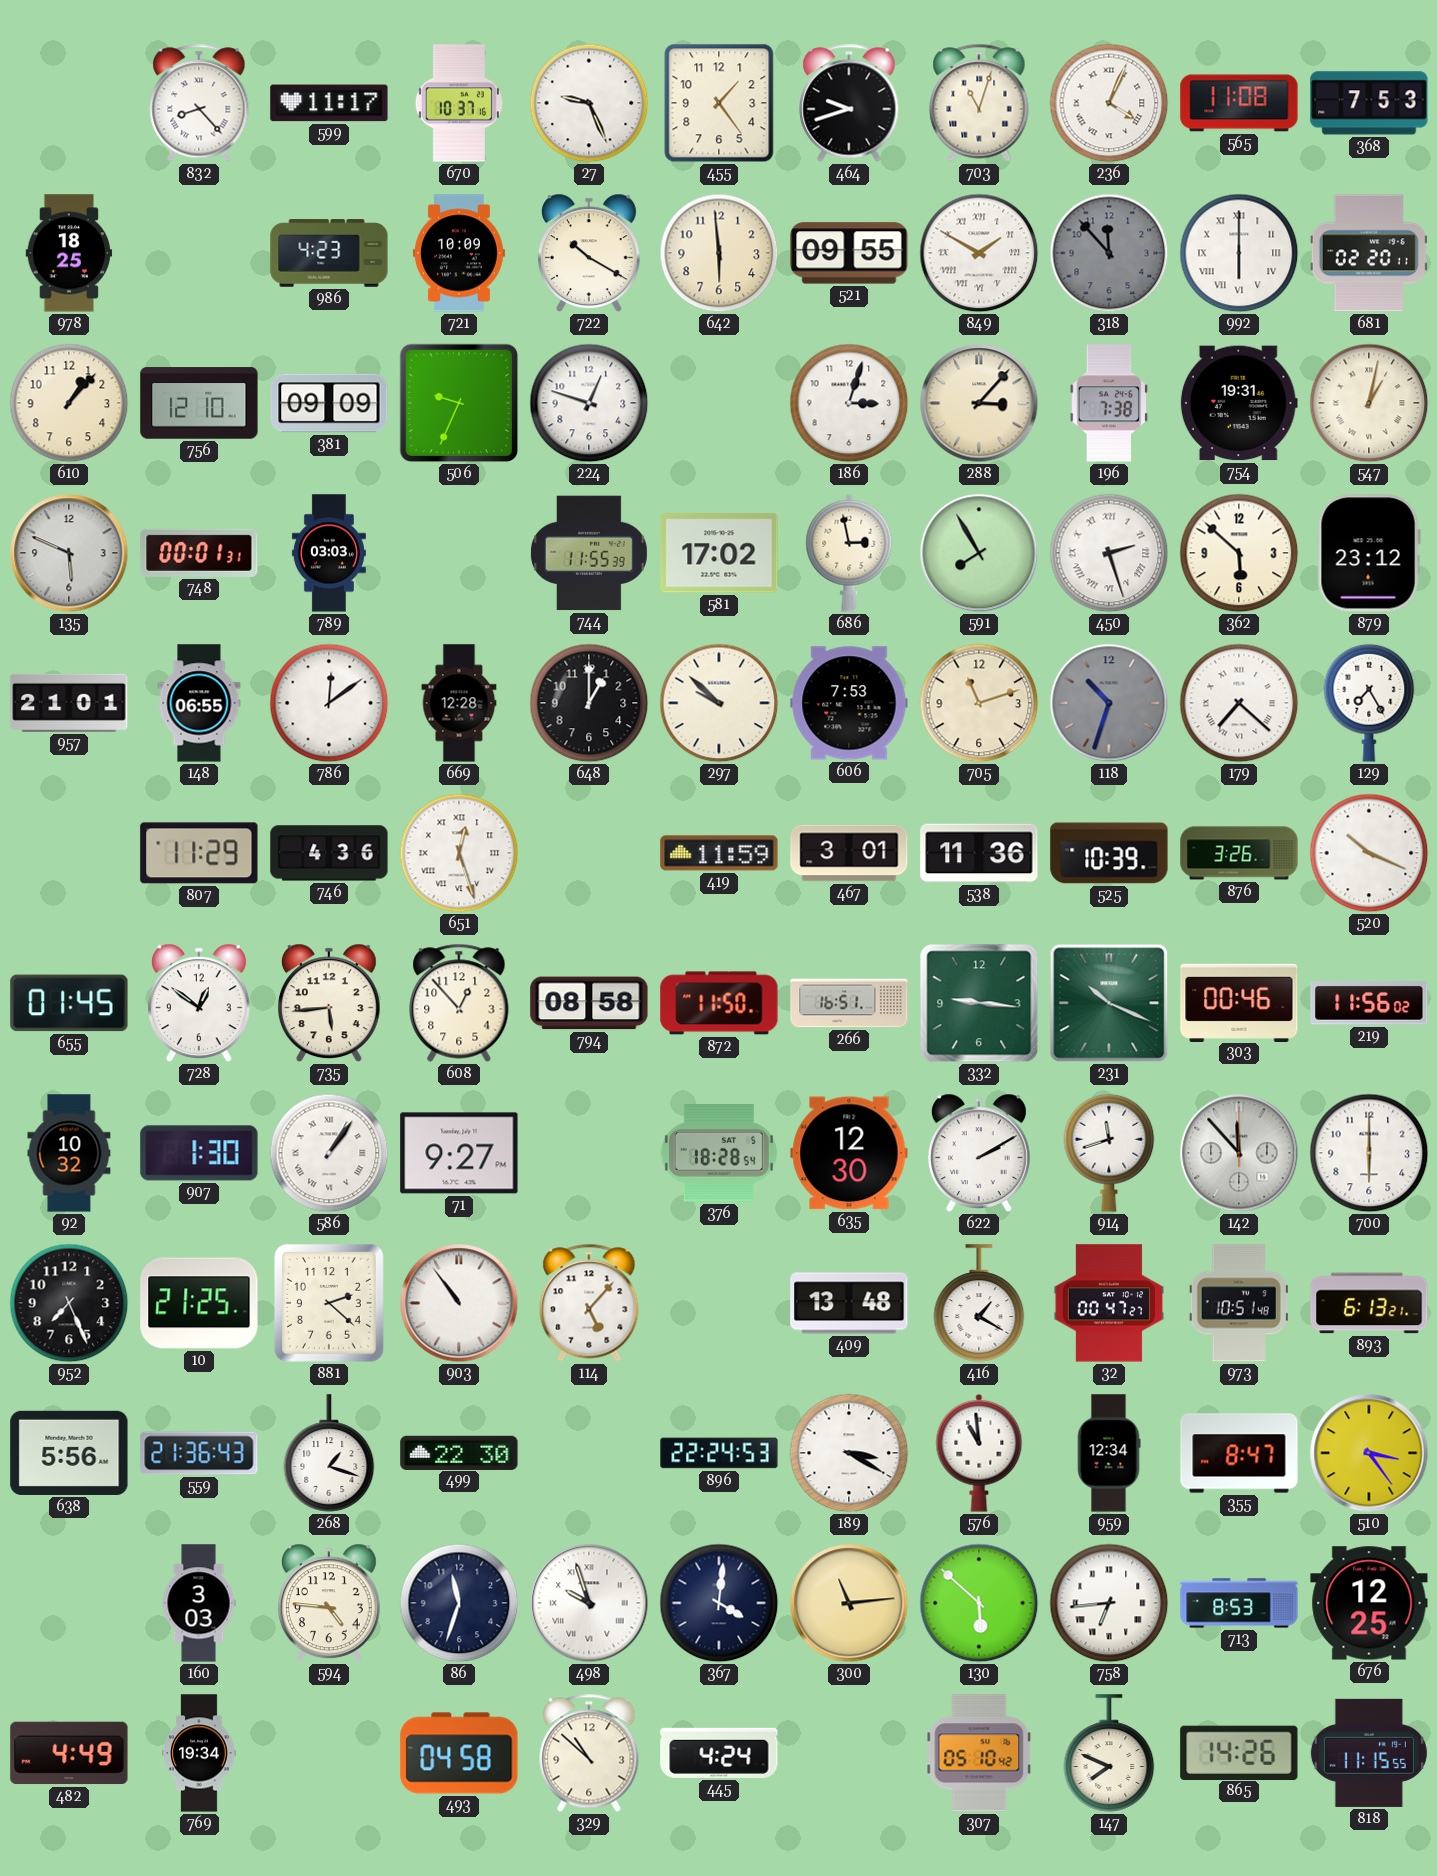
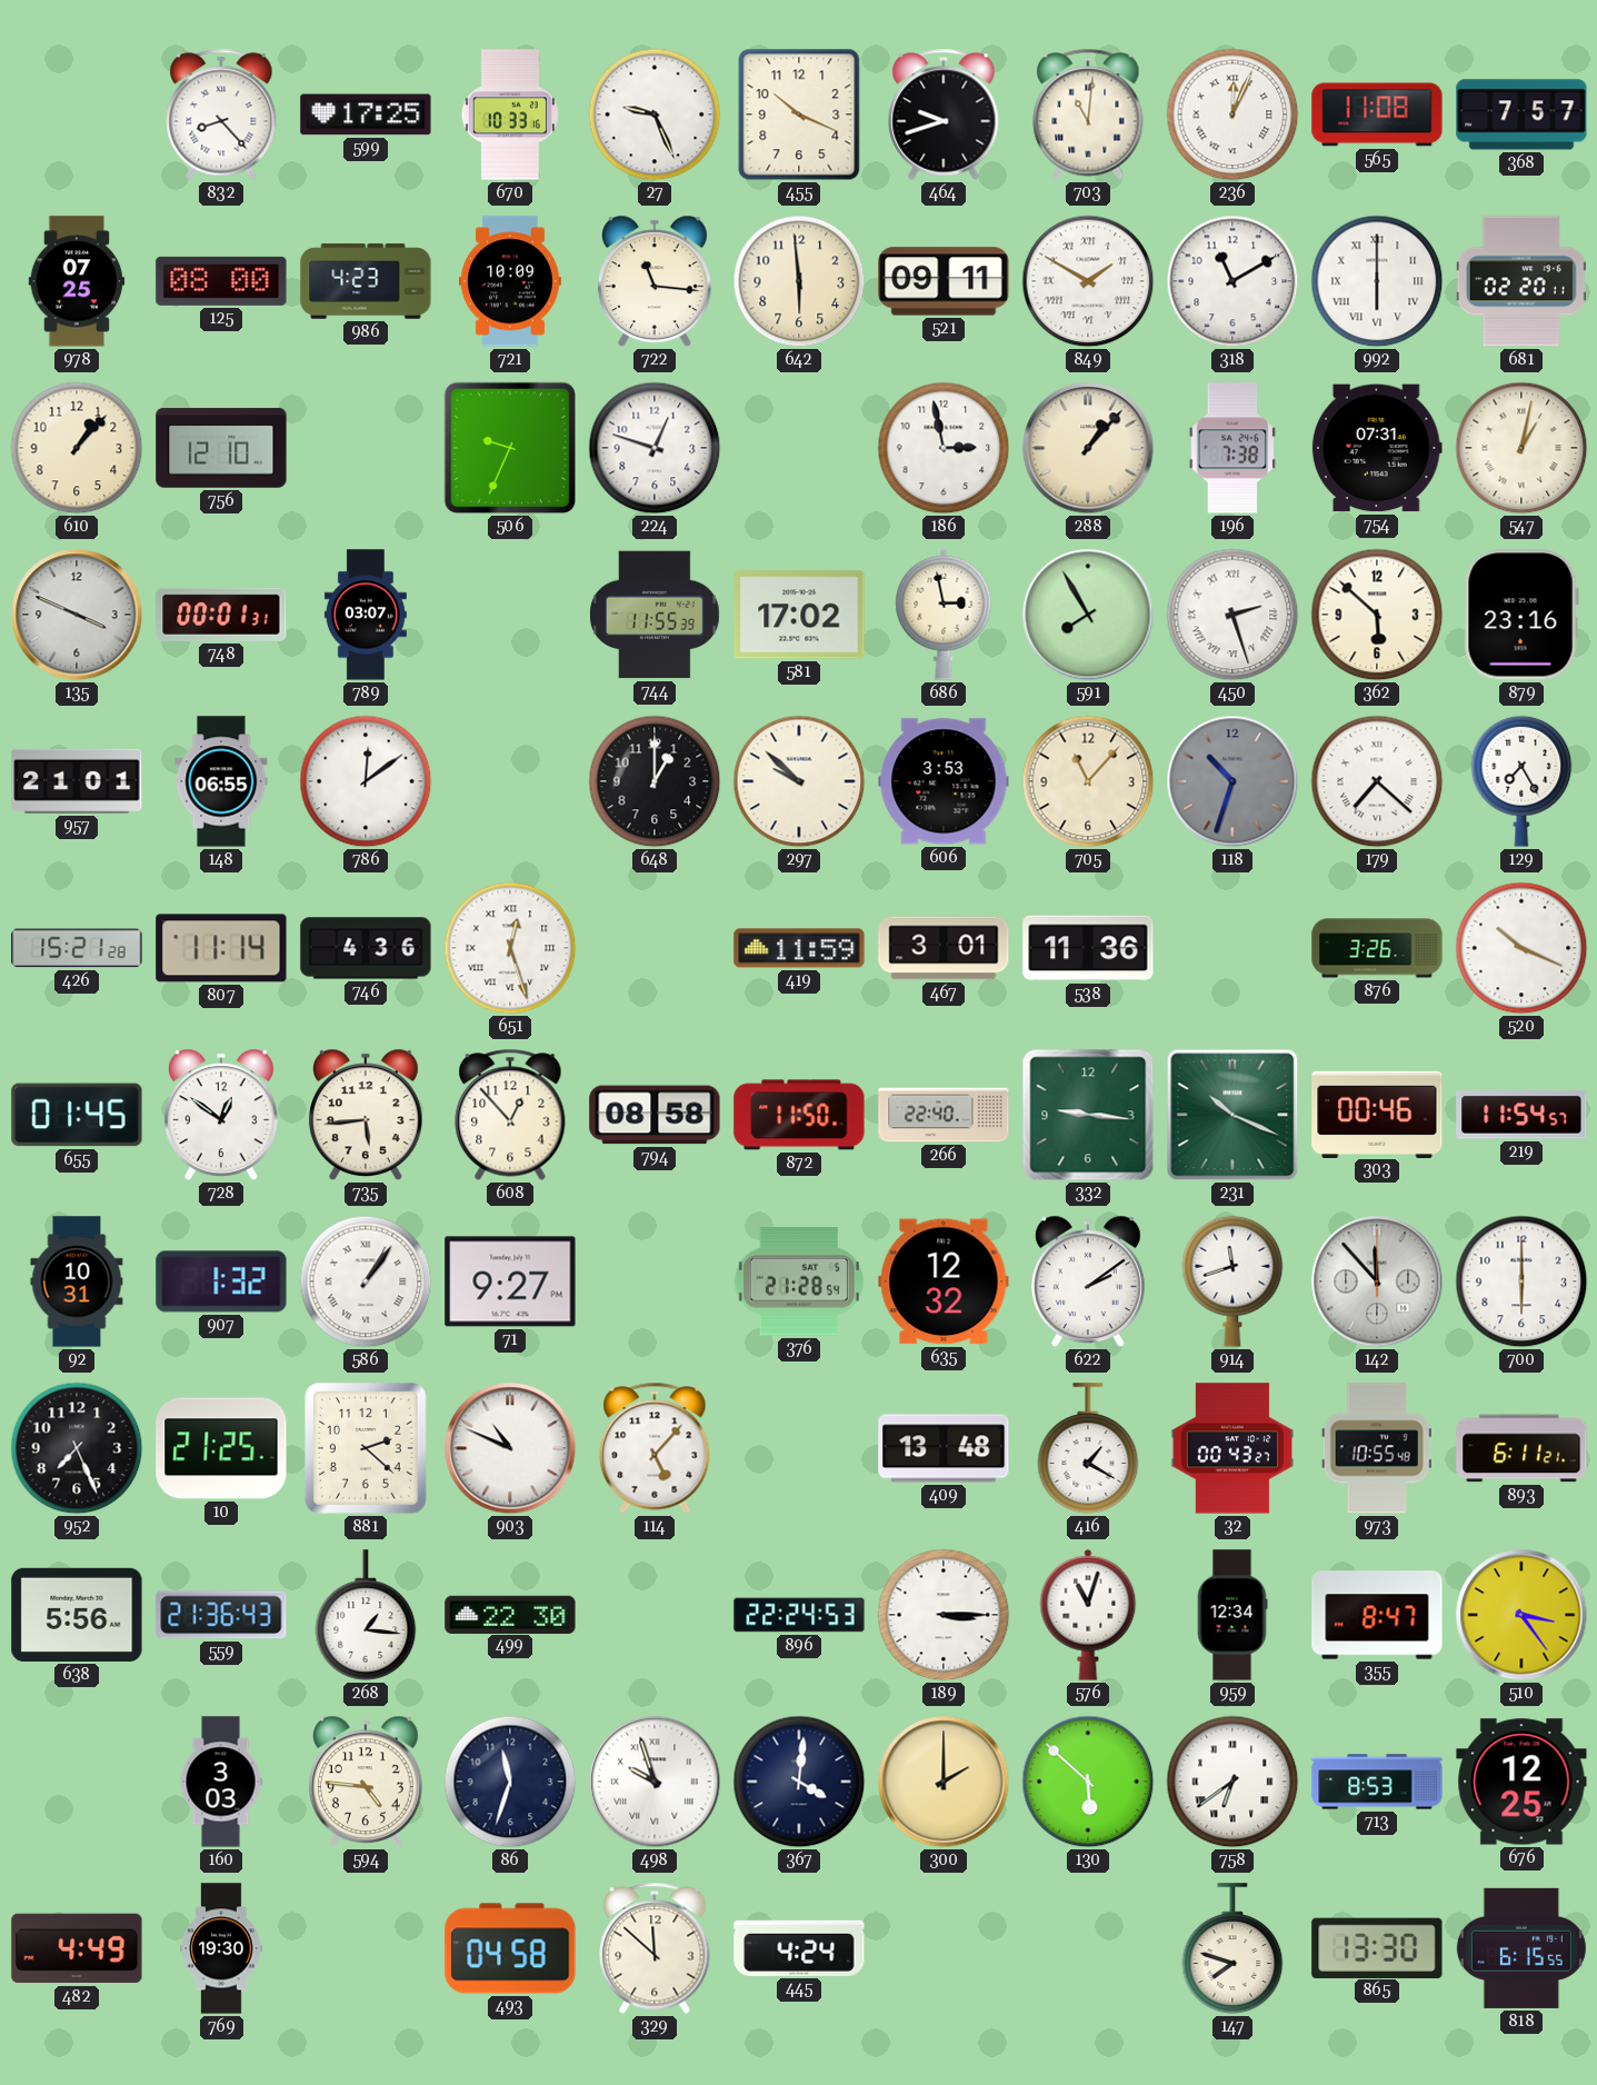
599: 11:17 -> 17:25 (366, 114)
670: 10:37 -> 10:33 (510, 114)
455: 1:24 -> 10:19 (799, 114)
703: 11:03 -> 11:01 (1088, 114)
236: 4:04 -> 12:04 (1232, 114)
368: 7:53 -> 7:57 (1521, 114)
978: 18:25 -> 07:25 (77, 281)
125: none -> 08:00 (221, 281)
722: 10:20 -> 11:16 (655, 281)
521: 09:55 -> 09:11 (944, 281)
318: 11:53 -> 11:10 (1232, 281)
318 dial: grey -> white (1232, 281)
381: 09:09 -> none (329, 403)
186: 3:03 -> 2:58 (944, 448)
288: 3:07 -> 1:07 (1088, 448)
754: 19:31 -> 07:31 (1377, 448)
135: 5:49 -> 3:49 (77, 615)
789: 03:03 -> 03:07 (366, 615)
879: 23:12 -> 23:16 (1521, 615)
669: 12:28 -> none (459, 703)
606: 7:53 -> 3:53 (944, 781)
705: 11:12 -> 11:07 (1088, 781)
426: none -> 15:21 (77, 948)
807: 11:29 -> 11:14 (221, 948)
525: 10:39 -> none (1109, 853)
266: 16:51 -> 22:40 (944, 1115)
219: 11:56 -> 11:54 (1521, 1115)
92: 10:32 -> 10:31 (77, 1281)
907: 1:30 -> 1:32 (221, 1281)
376: 18:28 -> 21:28 (799, 1281)
635: 12:30 -> 12:32 (944, 1281)
622: 2:10 -> 2:09 (1088, 1281)
903: 10:54 -> 10:49 (510, 1448)
32: 00:47 -> 00:43 (1231, 1448)
973: 10:51 -> 10:55 (1377, 1448)
893: 6:13 -> 6:11 (1521, 1448)
268: 1:18 -> 1:16 (366, 1615)
189: 3:20 -> 3:15 (944, 1615)
576: 10:59 -> 11:03 (1088, 1615)
300: 11:14 -> 2:00 (944, 1782)
758: 6:44 -> 6:39 (1232, 1782)
769: 19:34 -> 19:30 (221, 1948)
329: 10:52 -> 11:52 (655, 1948)
307: 05:10 -> none (979, 1753)
147: 7:49 -> 7:48 (1232, 1948)
865: 14:26 -> 13:30 (1377, 1947)
818: 11:15 -> 6:15 (1521, 1948)
